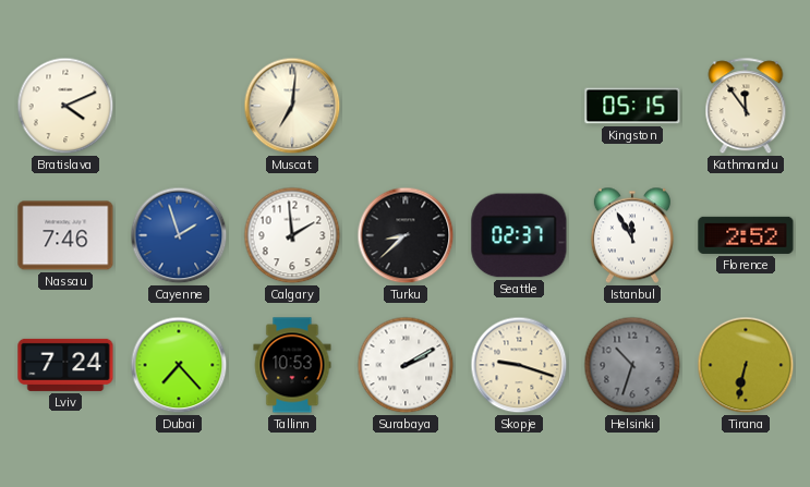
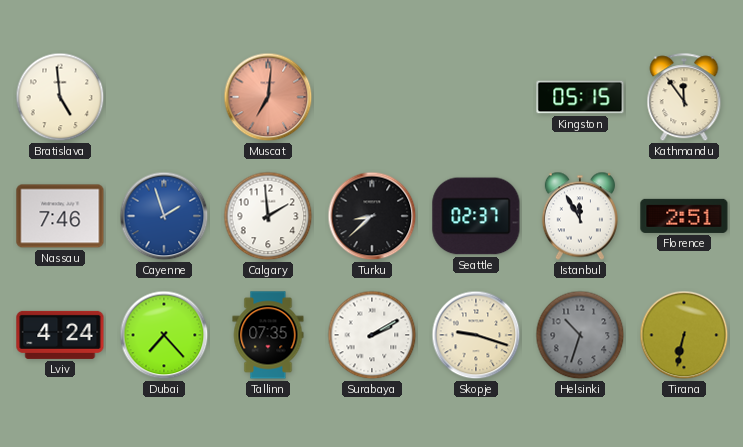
Bratislava: 4:11 -> 4:59 (60, 97)
Muscat dial: cream -> salmon (268, 97)
Florence: 2:52 -> 2:51 (684, 216)
Lviv: 7:24 -> 4:24 (60, 335)
Tallinn: 10:53 -> 07:35 (268, 335)
